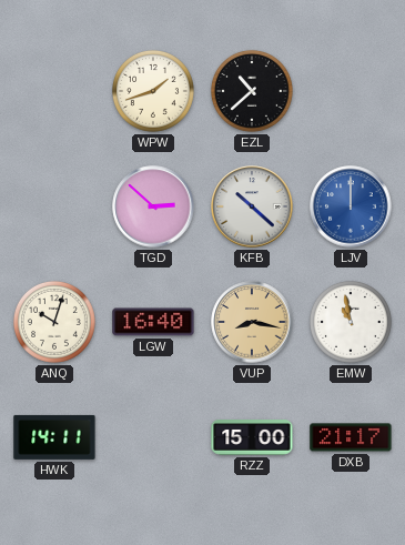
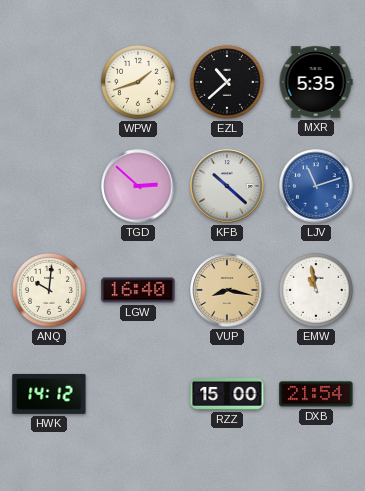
MXR: none -> 5:35 (316, 82)
LJV: 12:00 -> 11:12 (316, 186)
ANQ: 10:03 -> 10:01 (49, 290)
HWK: 14:11 -> 14:12 (49, 394)
DXB: 21:17 -> 21:54 (316, 394)
